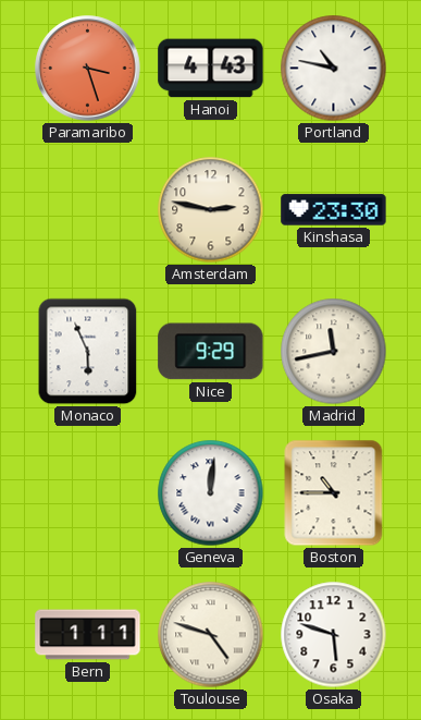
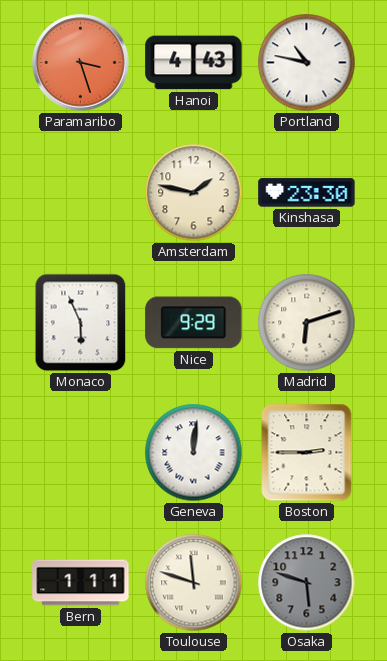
Amsterdam: 2:47 -> 1:47 (194, 193)
Madrid: 11:43 -> 6:12 (307, 323)
Boston: 10:45 -> 2:45 (307, 453)
Toulouse: 4:48 -> 11:48 (194, 583)
Osaka dial: white -> grey (307, 583)
